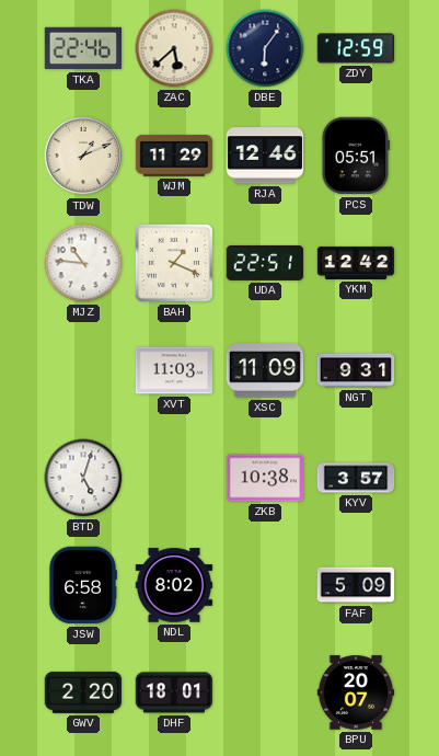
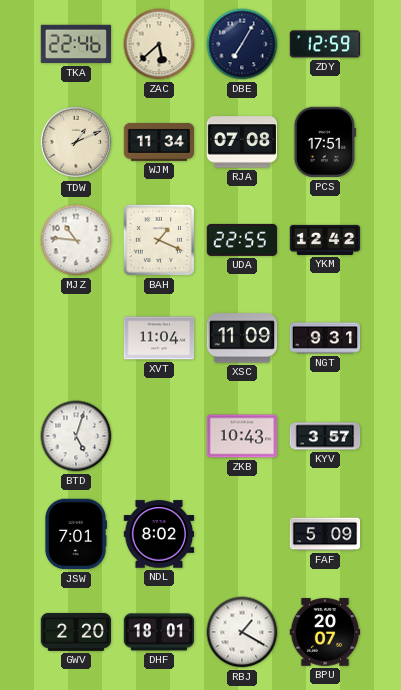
DBE: 6:06 -> 7:05 (242, 44)
WJM: 11:29 -> 11:34 (159, 142)
RJA: 12:46 -> 07:08 (242, 142)
PCS: 05:51 -> 17:51 (324, 142)
UDA: 22:51 -> 22:55 (242, 240)
XVT: 11:03 -> 11:04 (159, 338)
ZKB: 10:38 -> 10:43 (242, 436)
JSW: 6:58 -> 7:01 (76, 534)
RBJ: none -> 1:20 (242, 632)
